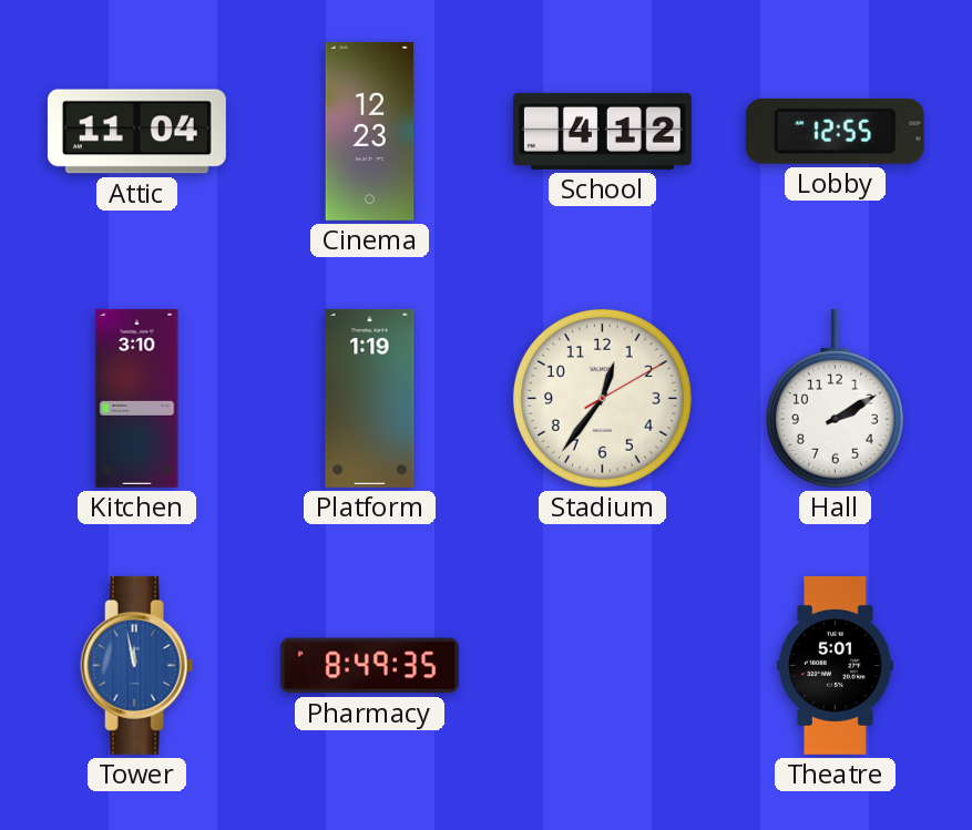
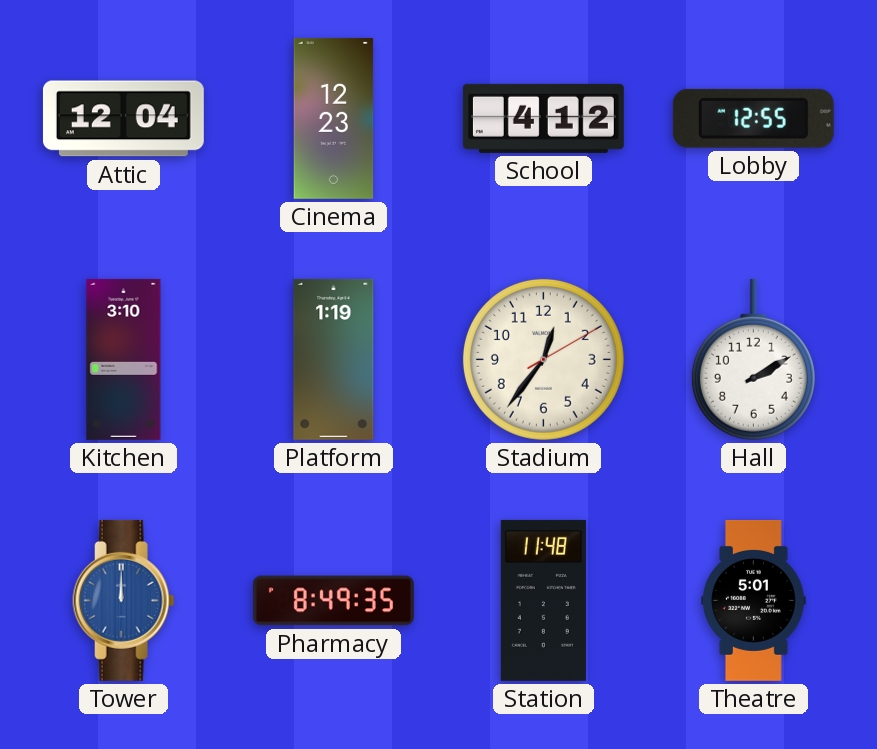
Attic: 11:04 -> 12:04 (123, 119)
Tower: 11:58 -> 12:00 (124, 600)
Station: none -> 11:48 (543, 600)
